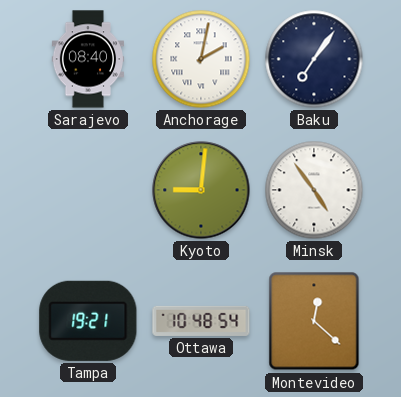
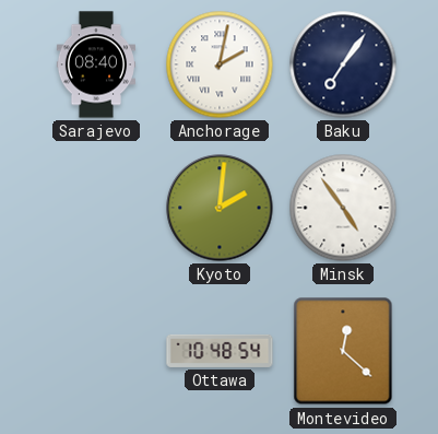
Kyoto: 9:01 -> 2:01 (220, 208)
Tampa: 19:21 -> none (88, 321)
